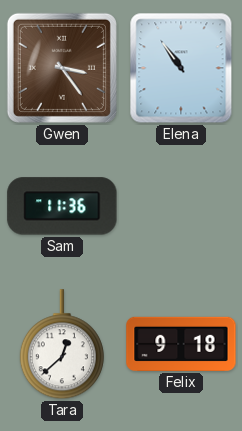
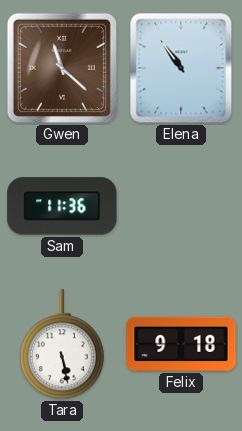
Gwen: 3:24 -> 11:22 (62, 68)
Tara: 12:38 -> 5:28 (62, 345)
